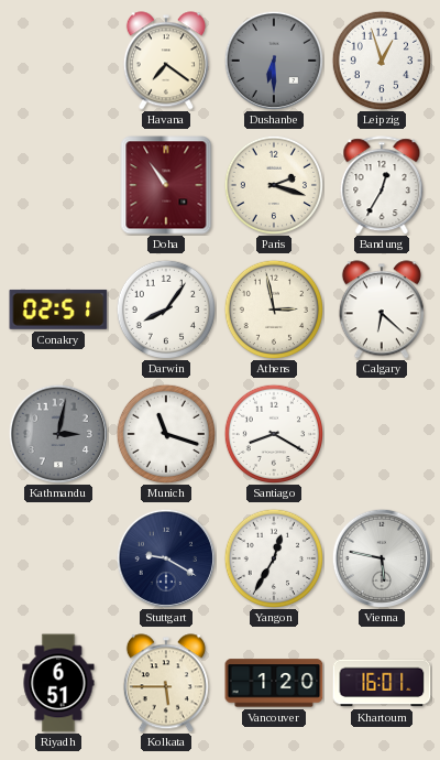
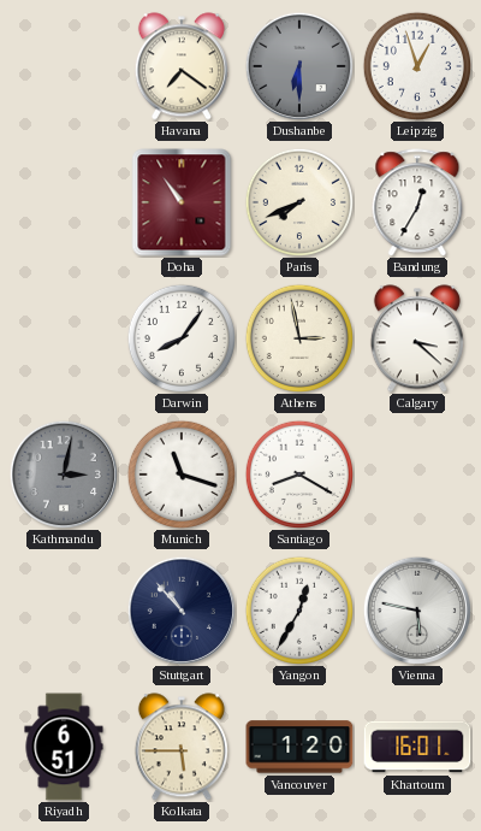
Paris: 2:18 -> 7:41 (298, 201)
Conakry: 02:51 -> none (58, 310)
Calgary: 6:22 -> 3:22 (417, 338)
Stuttgart: 9:20 -> 10:53 (180, 609)
